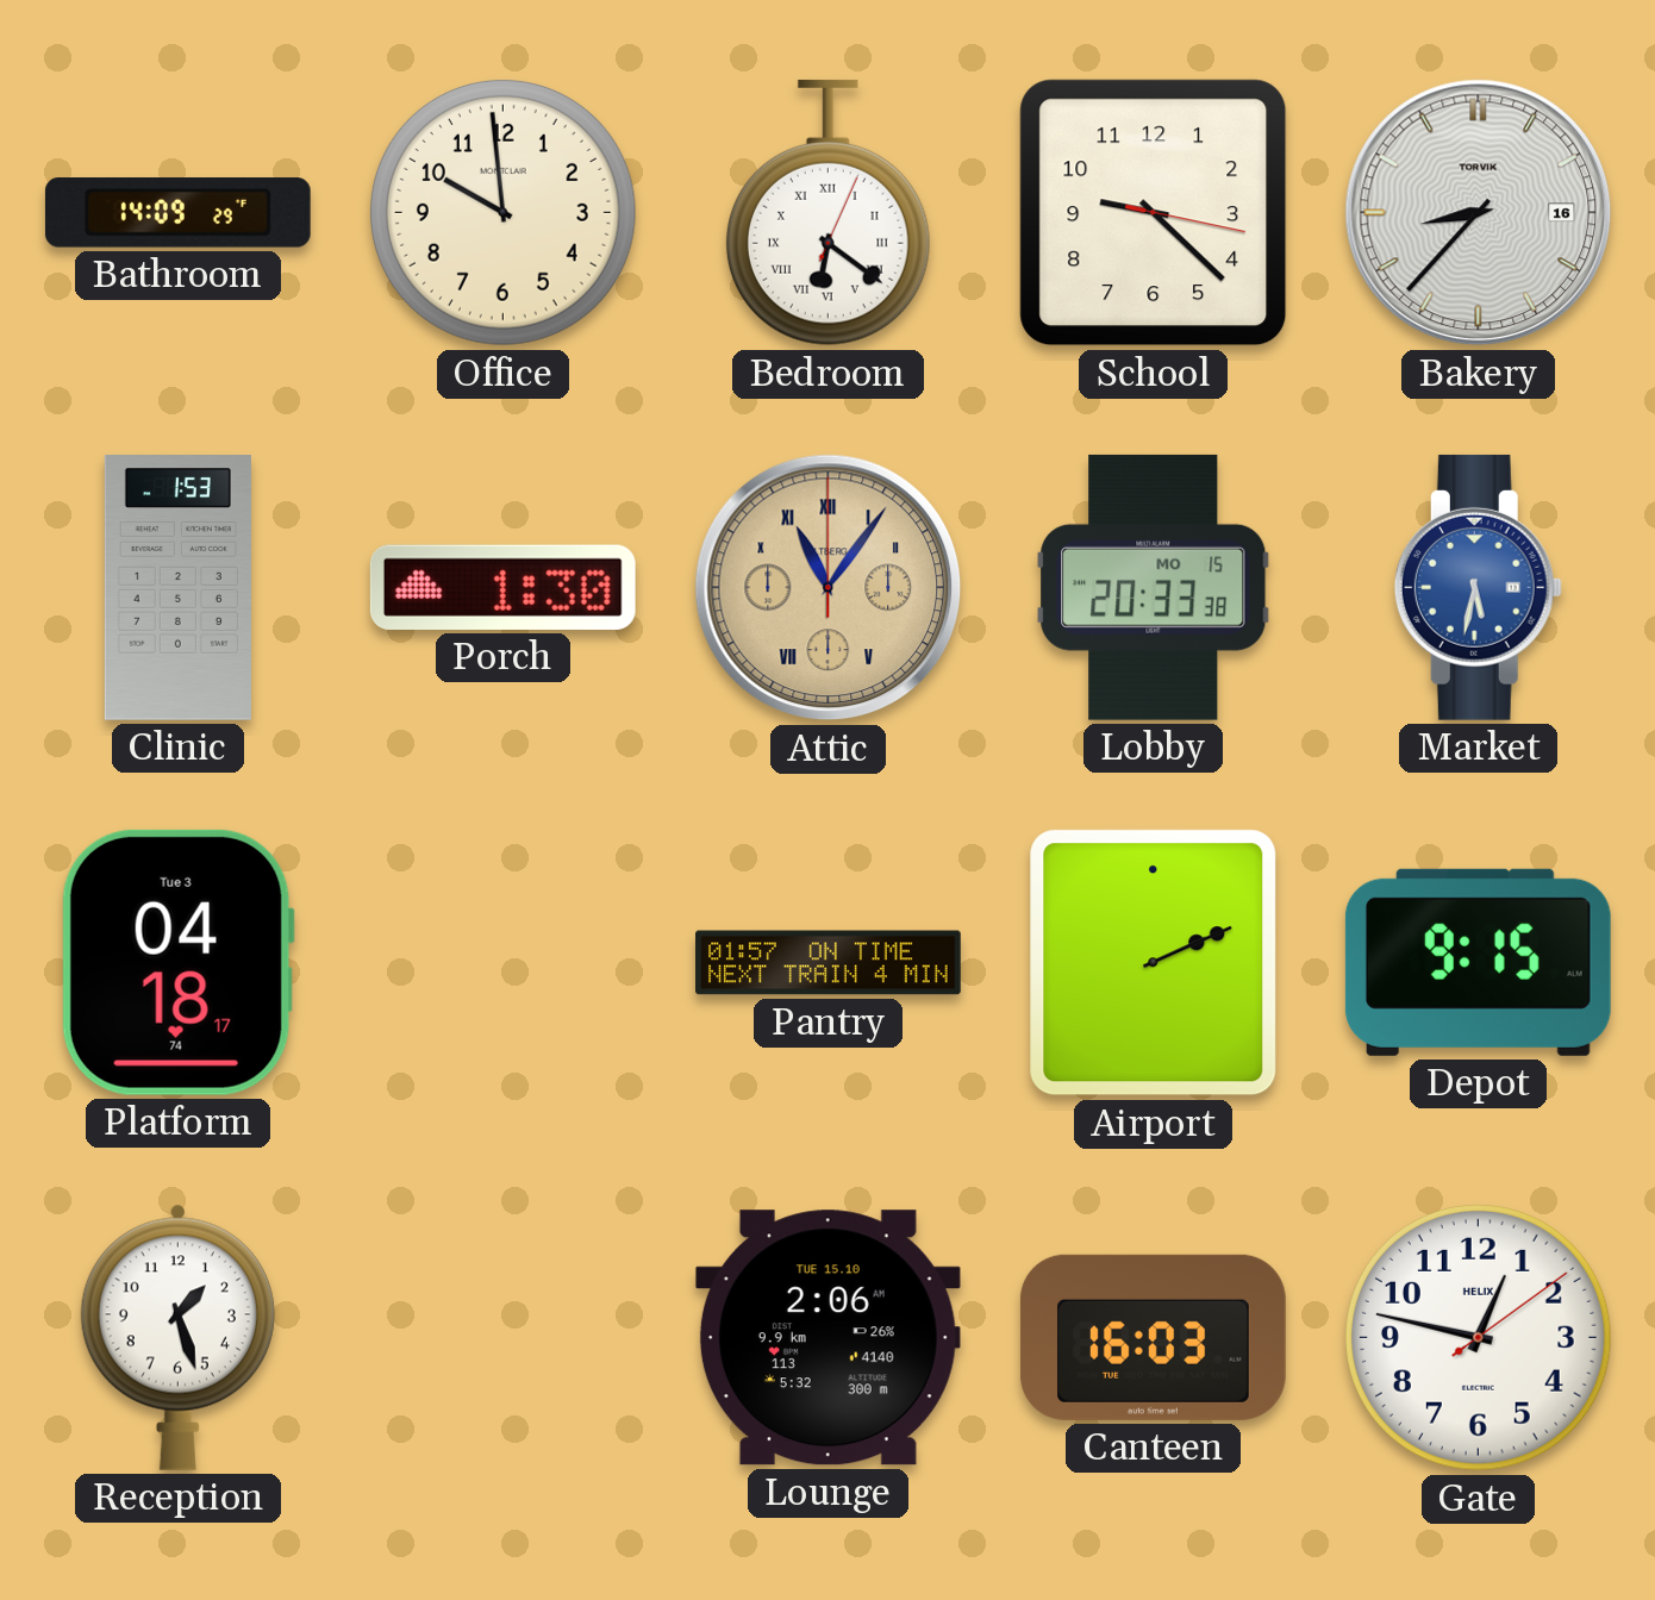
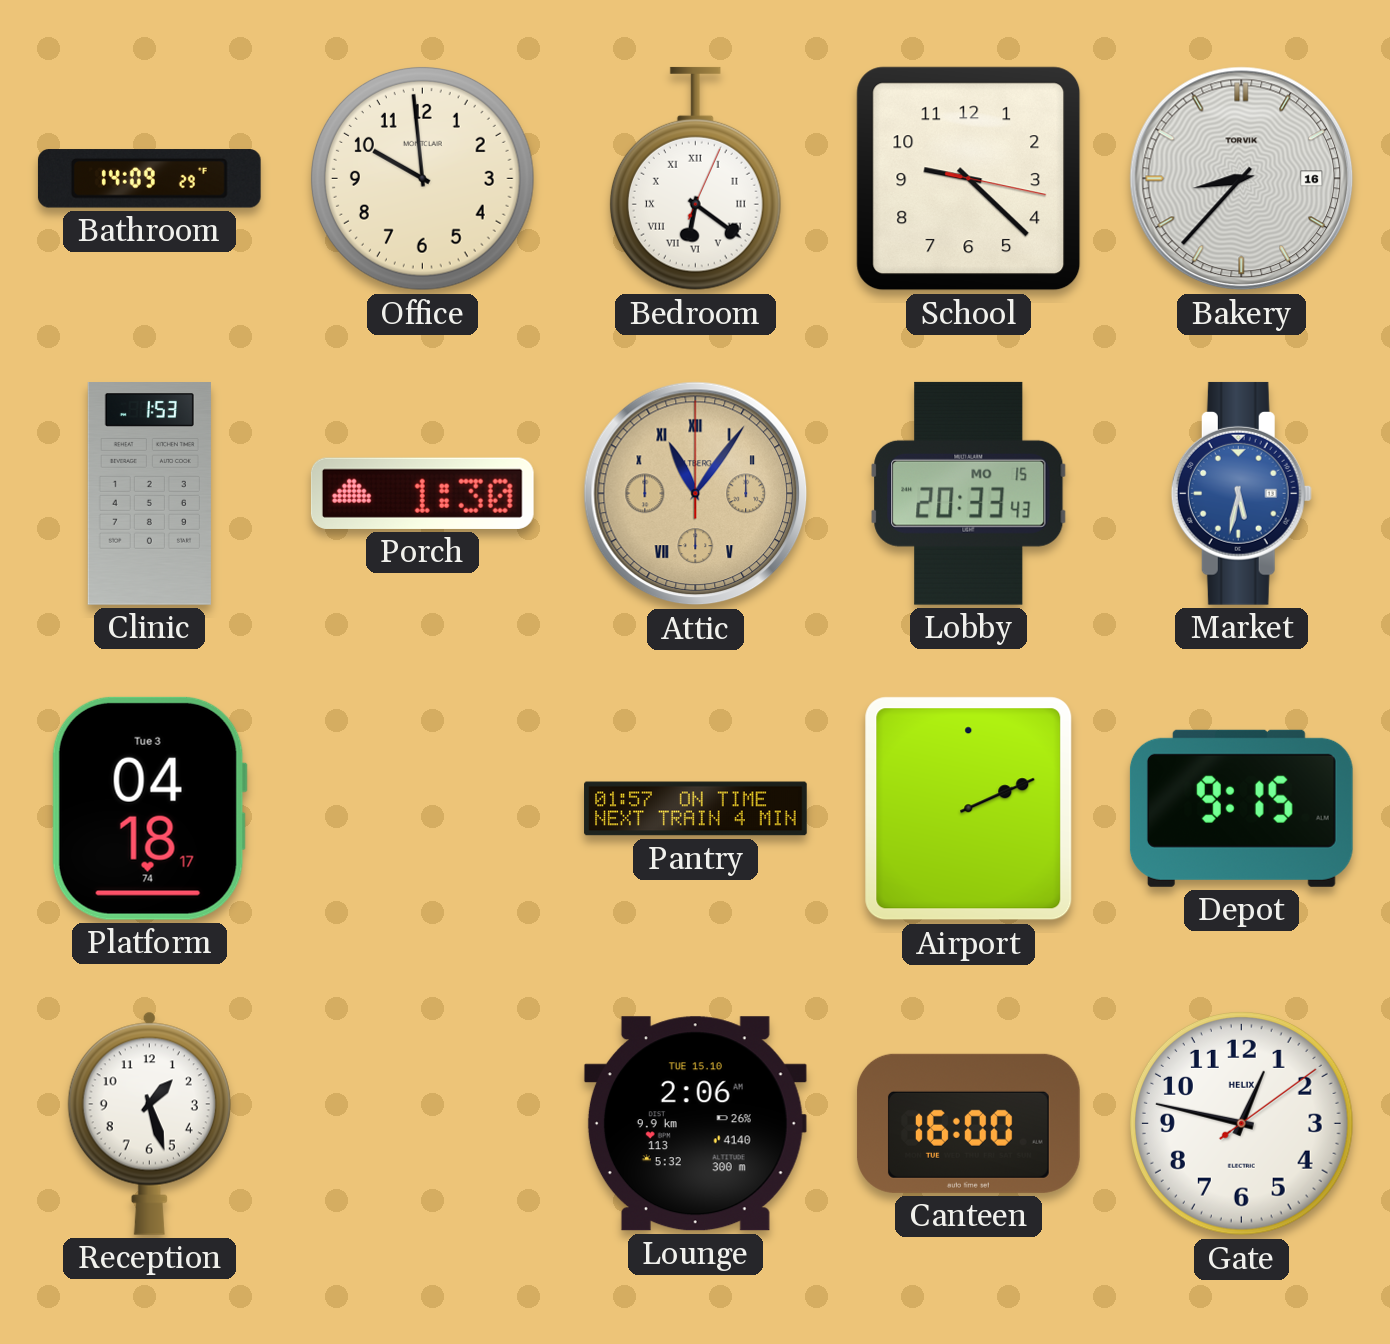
Lobby: 20:33:38 -> 20:33:43 (969, 493)
Canteen: 16:03 -> 16:00 (968, 1123)
